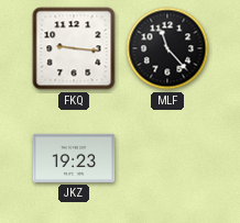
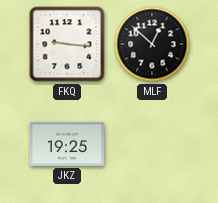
MLF: 11:23 -> 12:52 (152, 44)
JKZ: 19:23 -> 19:25 (67, 144)
